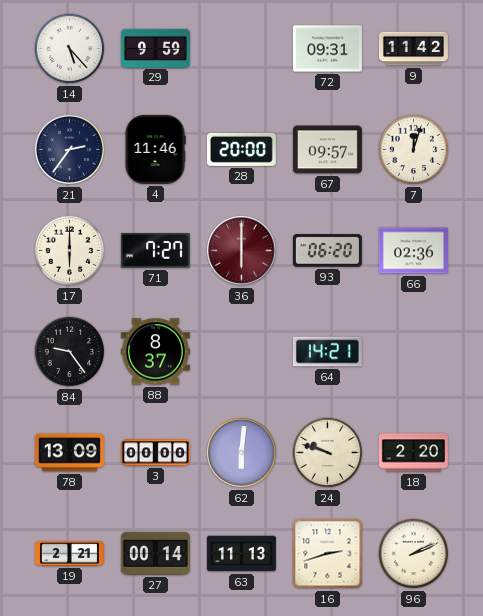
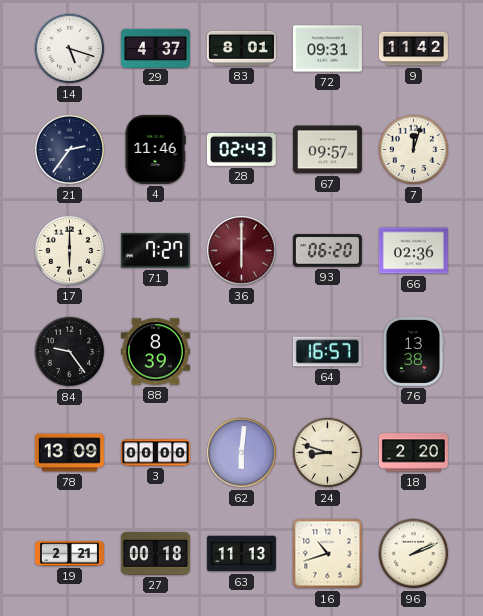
14: 5:23 -> 5:18 (70, 49)
29: 9:59 -> 4:37 (155, 48)
83: none -> 8:01 (241, 48)
28: 20:00 -> 02:43 (241, 149)
88: 8:37 -> 8:39 (155, 352)
64: 14:21 -> 16:57 (327, 352)
76: none -> 13:38 (412, 351)
24: 9:48 -> 8:48 (328, 453)
27: 00:14 -> 00:18 (155, 553)
16: 2:42 -> 10:42 (328, 554)
